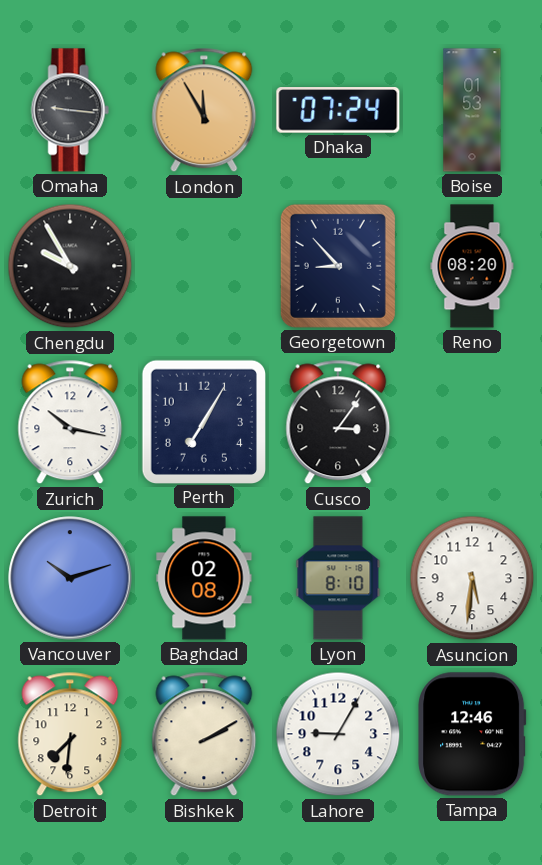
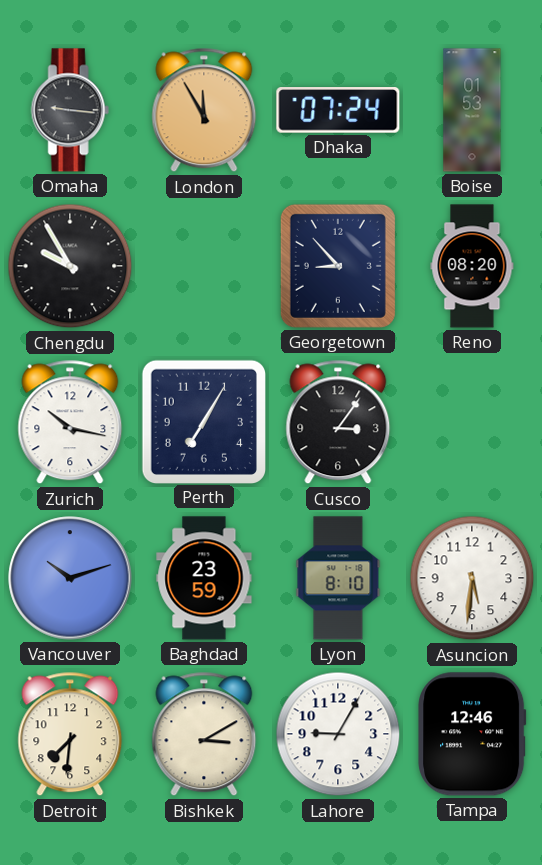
Baghdad: 02:08 -> 23:59 (204, 578)
Bishkek: 2:10 -> 3:10 (204, 734)
